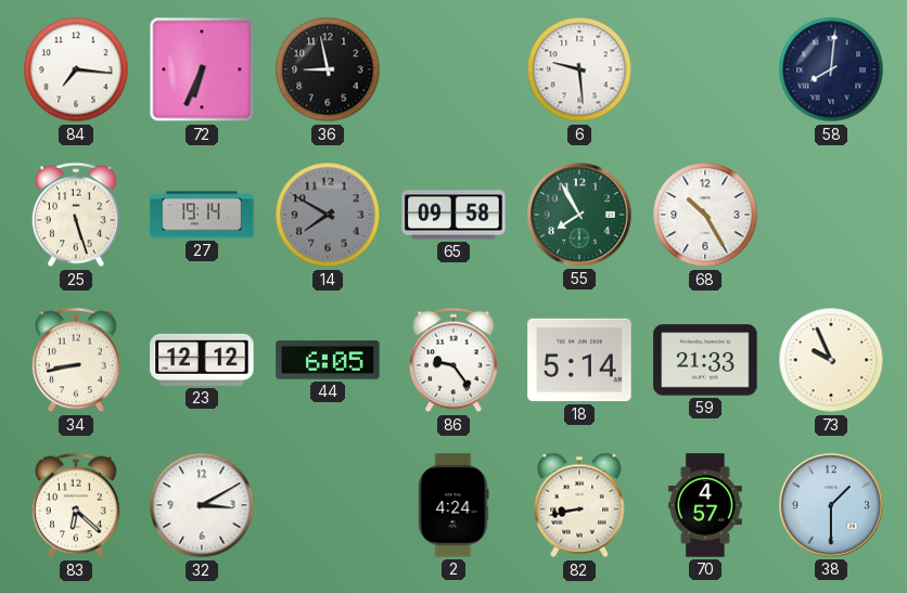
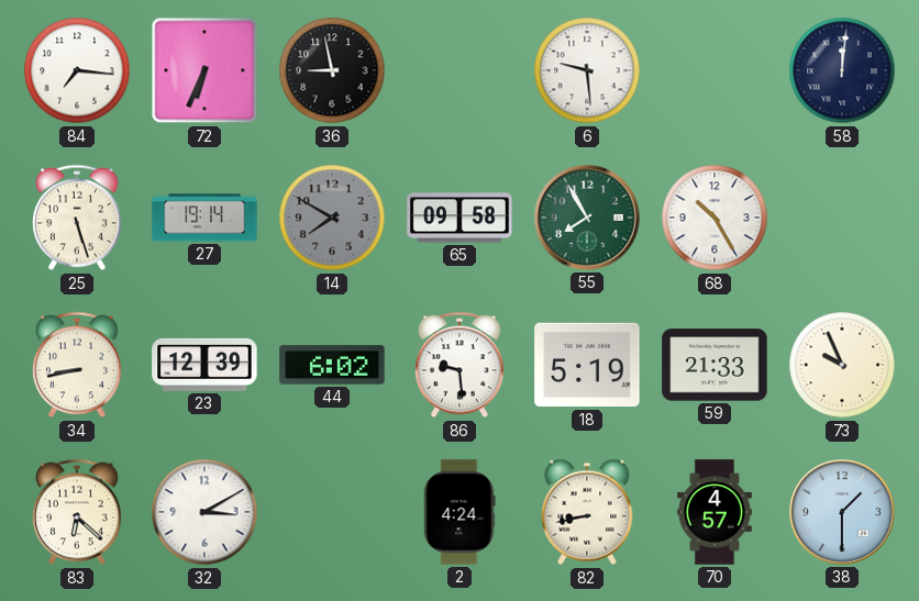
58: 8:01 -> 12:01 (842, 70)
23: 12:12 -> 12:39 (204, 365)
44: 6:05 -> 6:02 (332, 365)
86: 9:24 -> 9:29 (461, 365)
18: 5:14 -> 5:19 (587, 365)
